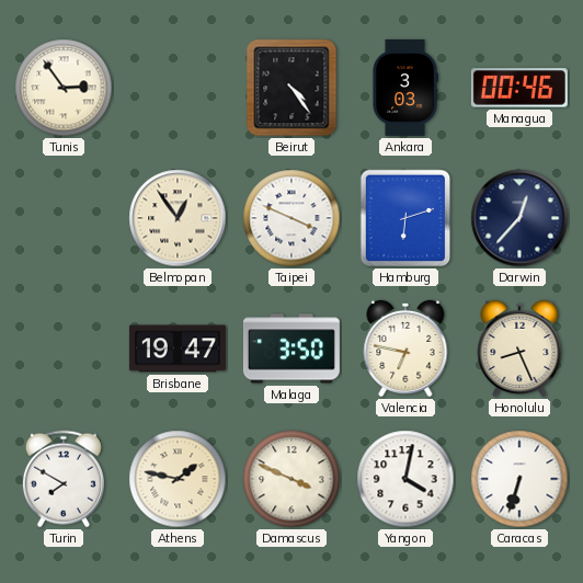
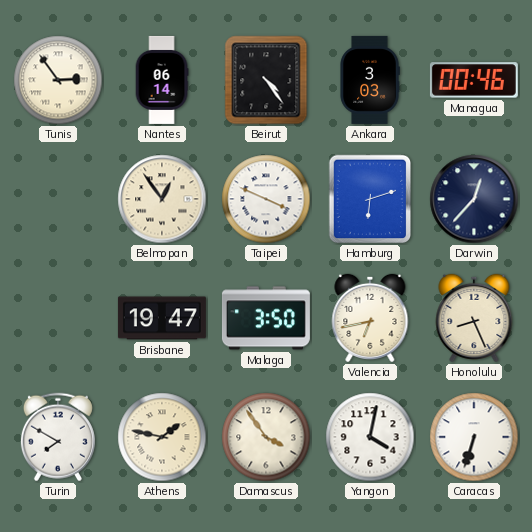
Nantes: none -> 06:14 (162, 80)
Valencia: 6:47 -> 6:43 (370, 318)
Damascus: 3:49 -> 3:54 (266, 437)
